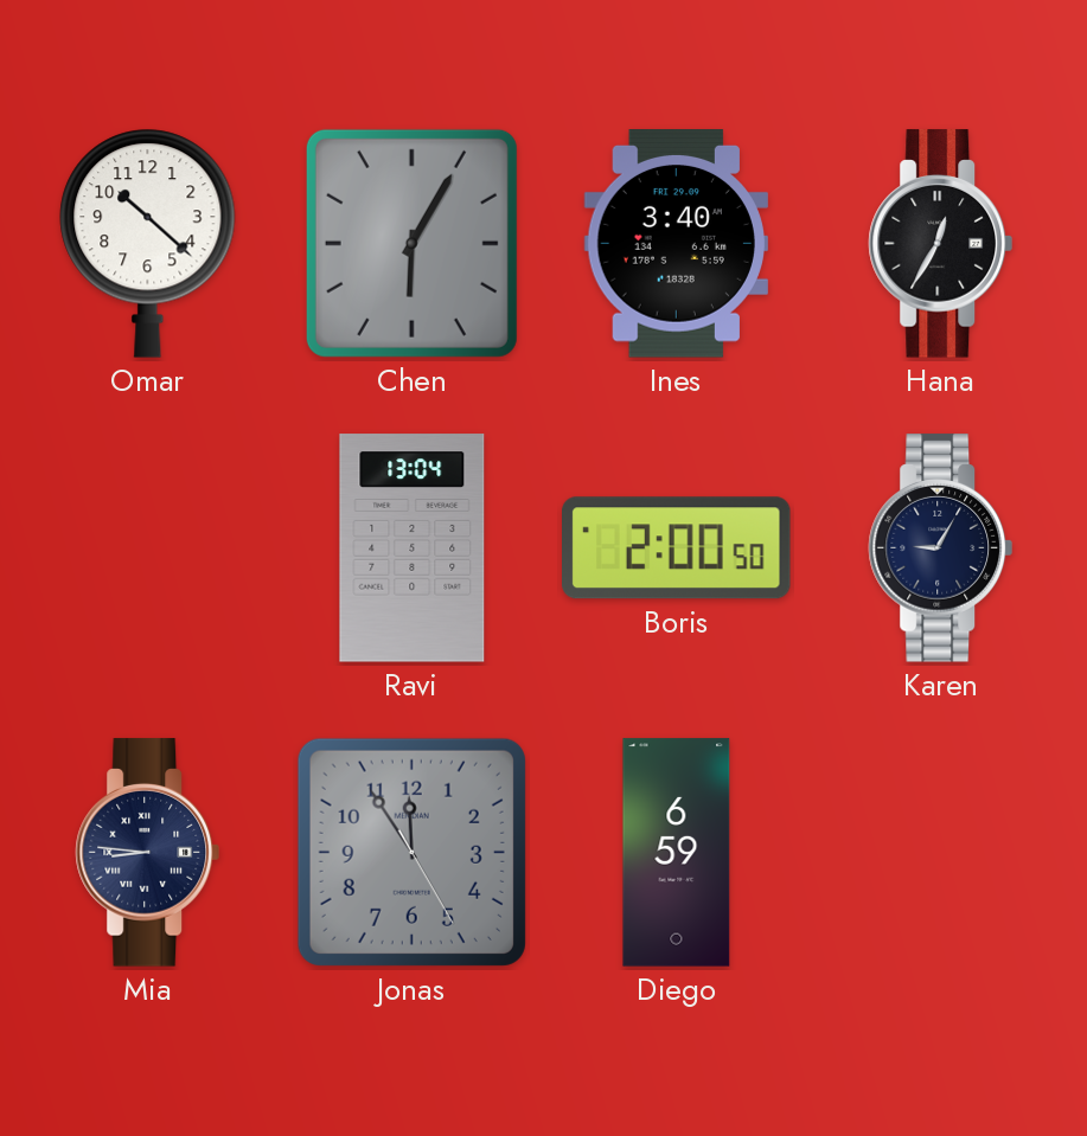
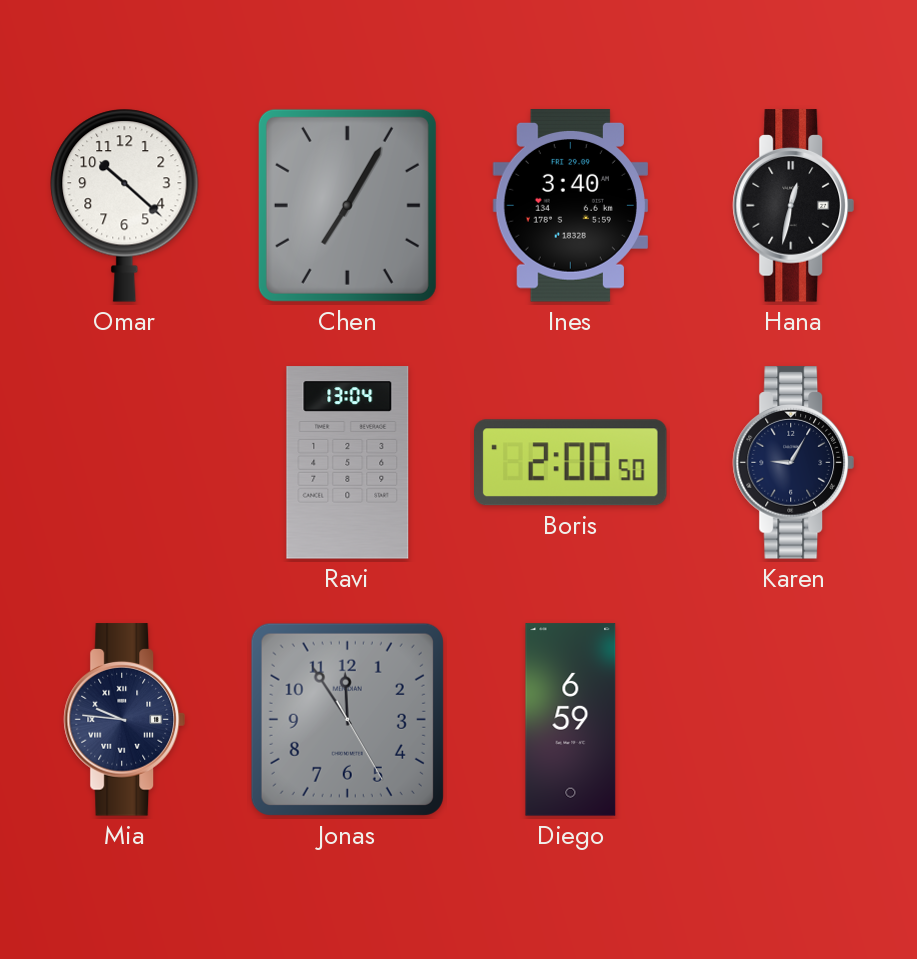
Chen: 6:05 -> 7:05 (347, 205)
Hana: 12:35 -> 12:32 (793, 206)
Mia: 8:46 -> 9:46 (124, 720)
